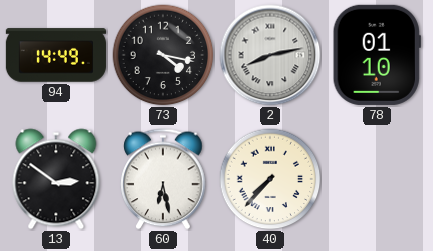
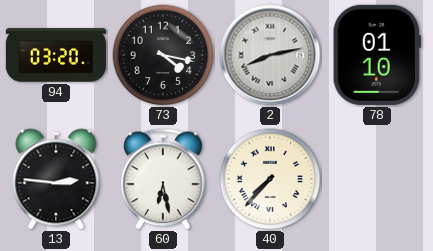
94: 14:49 -> 03:20 (56, 55)
13: 2:51 -> 2:46 (56, 179)
